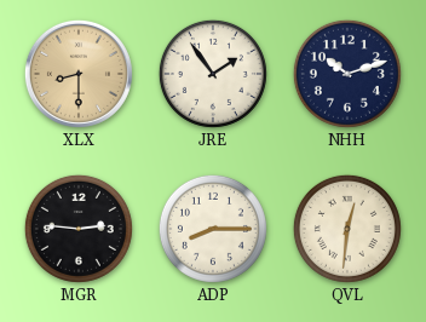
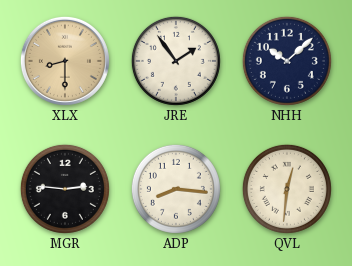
NHH: 10:12 -> 10:08 (287, 61)
ADP: 8:15 -> 8:16 (176, 189)
